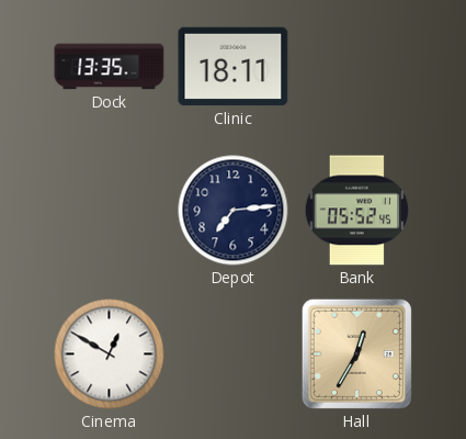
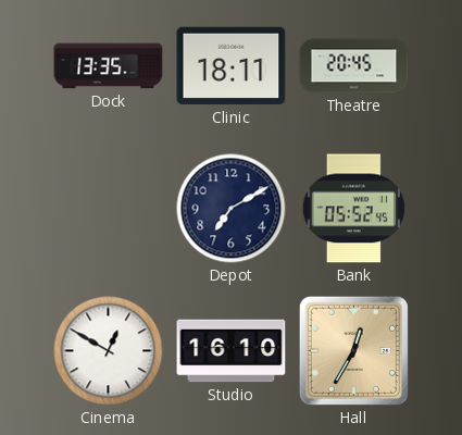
Theatre: none -> 20:45 (354, 66)
Depot: 7:14 -> 7:10 (232, 209)
Studio: none -> 16:10 (232, 351)
